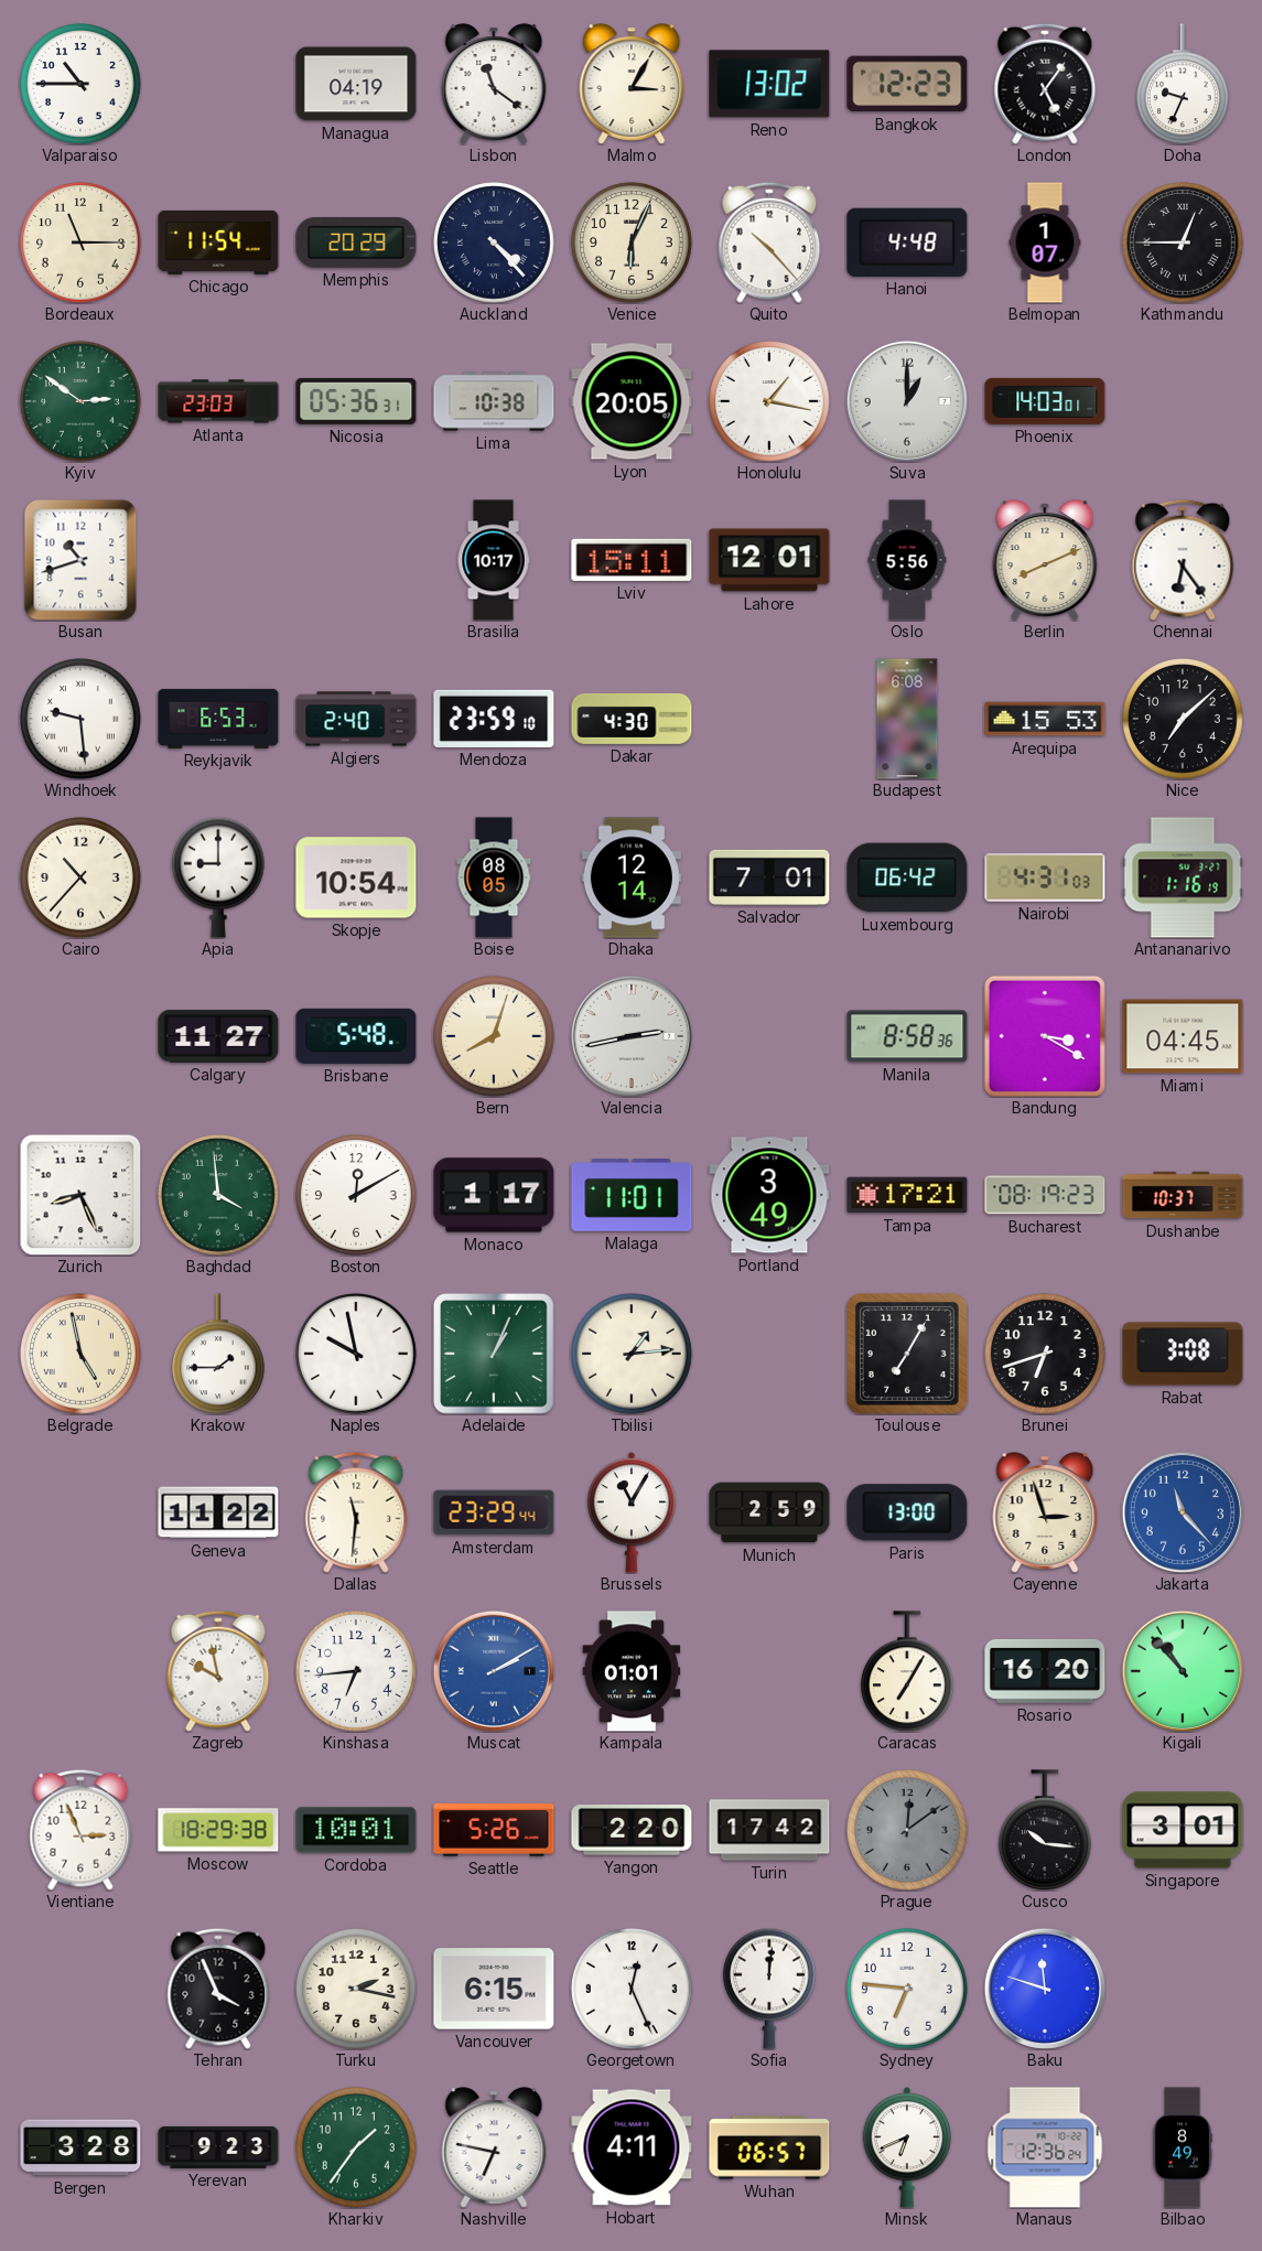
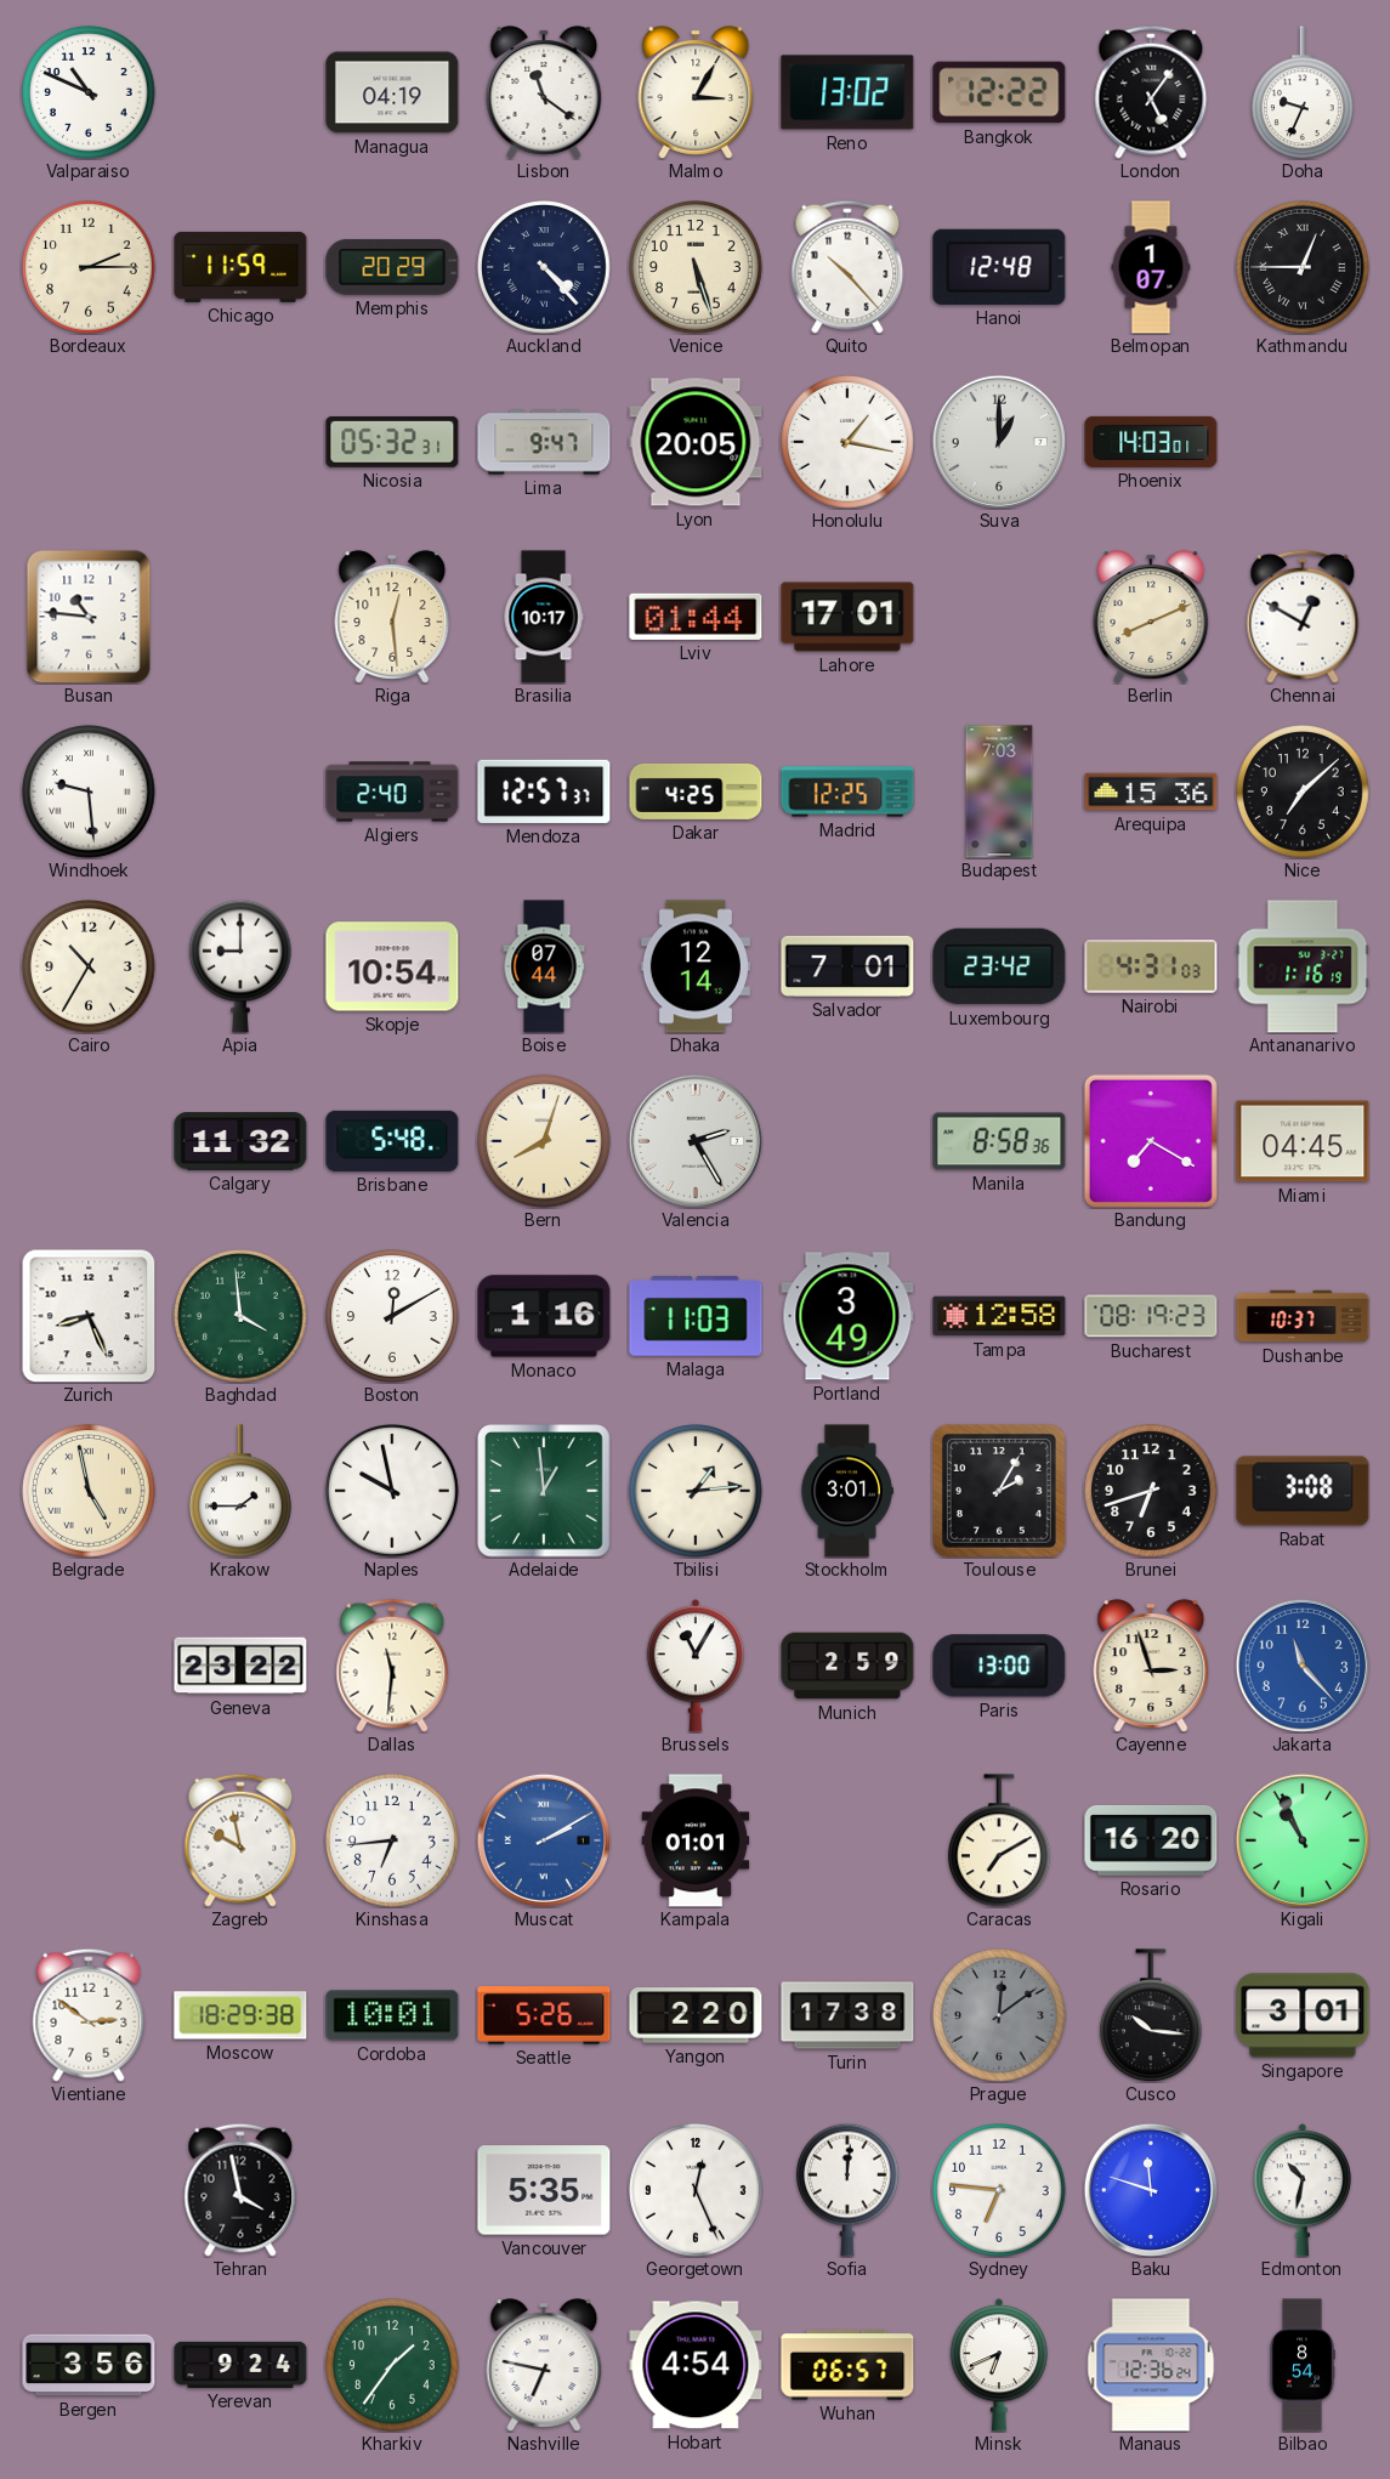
Valparaiso: 10:45 -> 10:49 (90, 93)
Bangkok: 12:23 -> 12:22 (999, 92)
Bordeaux: 11:15 -> 2:15 (90, 268)
Chicago: 11:54 -> 11:59 (240, 267)
Venice: 6:04 -> 5:27 (697, 268)
Hanoi: 4:48 -> 12:48 (999, 267)
Kyiv: 2:51 -> none (82, 402)
Atlanta: 23:03 -> none (218, 401)
Nicosia: 05:36 -> 05:32 (392, 442)
Lima: 10:38 -> 9:47 (544, 442)
Busan: 10:42 -> 10:46 (89, 617)
Riga: none -> 12:29 (392, 617)
Lviv: 15:11 -> 01:44 (696, 617)
Lahore: 12:01 -> 17:01 (847, 617)
Oslo: 5:56 -> none (907, 560)
Chennai: 6:24 -> 12:50 (1303, 617)
Reykjavik: 6:53 -> none (218, 719)
Mendoza: 23:59 -> 12:57 (544, 792)
Dakar: 4:30 -> 4:25 (696, 792)
Madrid: none -> 12:25 (847, 792)
Budapest: 6:08 -> 7:03 (999, 792)
Arequipa: 15:53 -> 15:36 (1151, 792)
Cairo: 10:37 -> 10:35 (90, 968)
Boise: 08:05 -> 07:44 (544, 966)
Luxembourg: 06:42 -> 23:42 (999, 966)
Calgary: 11:27 -> 11:32 (240, 1141)
Valencia: 2:43 -> 2:25 (696, 1141)
Bandung: 3:20 -> 7:20 (1151, 1141)
Monaco: 1:17 -> 1:16 (544, 1316)
Malaga: 11:01 -> 11:03 (696, 1316)
Tampa: 17:21 -> 12:58 (999, 1316)
Adelaide: 1:04 -> 12:59 (545, 1492)
Stockholm: none -> 3:01 (847, 1491)
Toulouse: 7:05 -> 2:05 (999, 1491)
Geneva: 11:22 -> 23:22 (240, 1666)
Amsterdam: 23:29 -> none (494, 1512)
Caracas: 7:05 -> 7:10 (999, 1840)
Kigali: 10:53 -> 10:56 (1303, 1840)
Vientiane: 2:56 -> 2:51 (89, 2015)
Turin: 17:42 -> 17:38 (847, 2015)
Tehran: 3:56 -> 3:58 (240, 2190)
Turku: 2:17 -> none (357, 1990)
Vancouver: 6:15 -> 5:35 (544, 2190)
Edmonton: none -> 10:32 (1303, 2190)
Bergen: 3:28 -> 3:56 (89, 2365)
Yerevan: 9:23 -> 9:24 (240, 2365)
Hobart: 4:11 -> 4:54 (696, 2365)
Bilbao: 8:49 -> 8:54 (1303, 2365)
